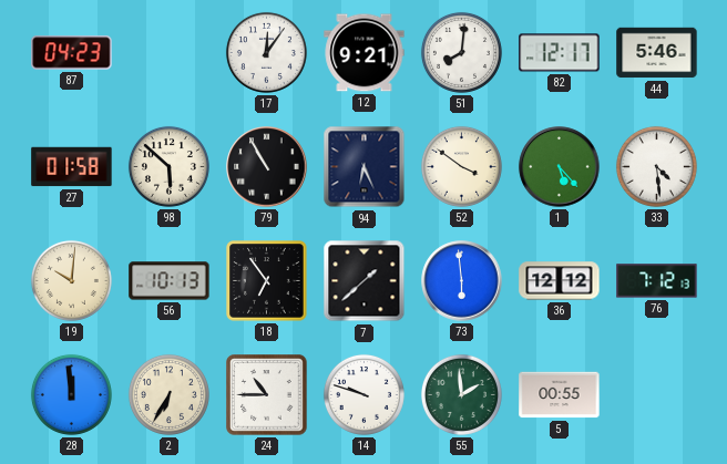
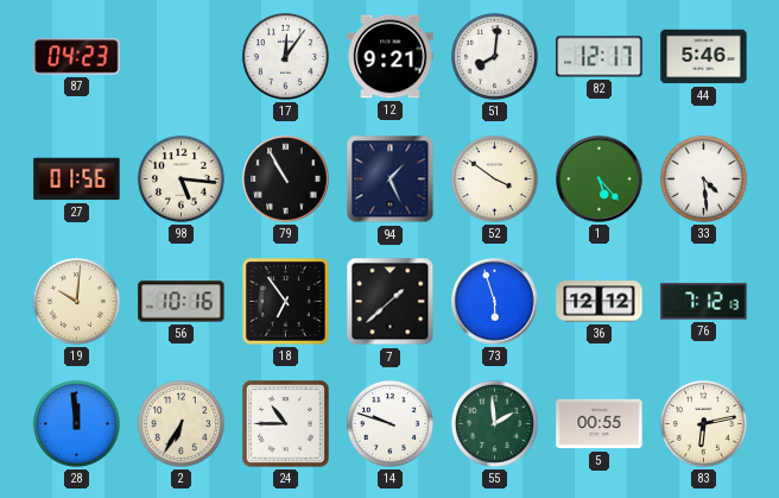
27: 01:58 -> 01:56 (77, 179)
98: 5:52 -> 5:16 (180, 178)
94: 6:26 -> 1:26 (391, 179)
56: 10:13 -> 10:16 (182, 302)
73: 5:59 -> 5:57 (495, 302)
83: none -> 6:13 (703, 423)
